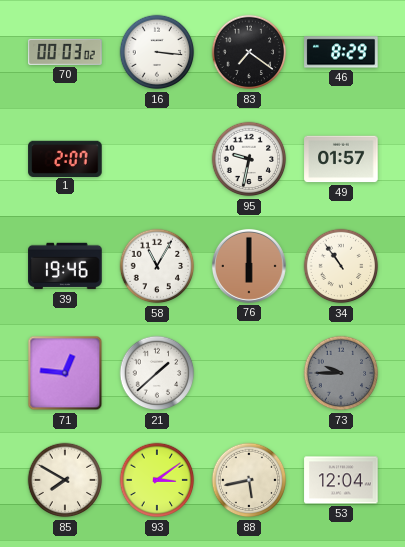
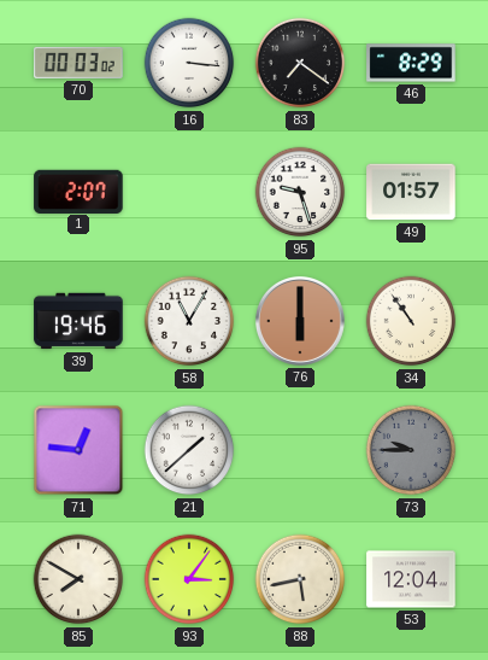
95: 9:32 -> 9:27 (300, 192)
93: 3:09 -> 3:06 (189, 579)
